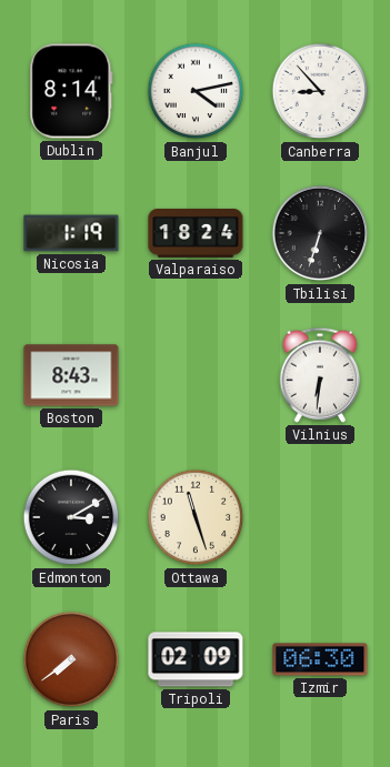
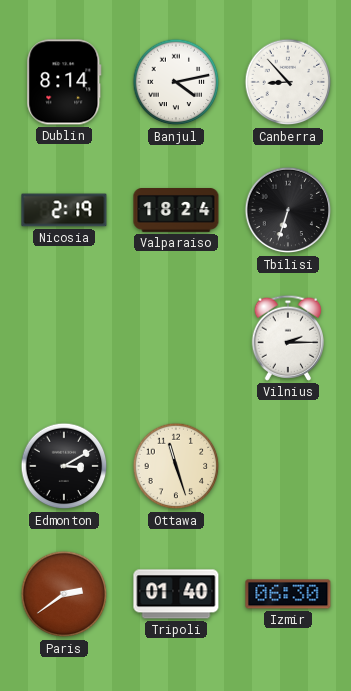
Nicosia: 1:19 -> 2:19 (64, 210)
Boston: 8:43 -> none (71, 375)
Vilnius: 6:31 -> 2:15 (287, 338)
Paris: 7:39 -> 2:39 (64, 594)
Tripoli: 02:09 -> 01:40 (176, 594)
